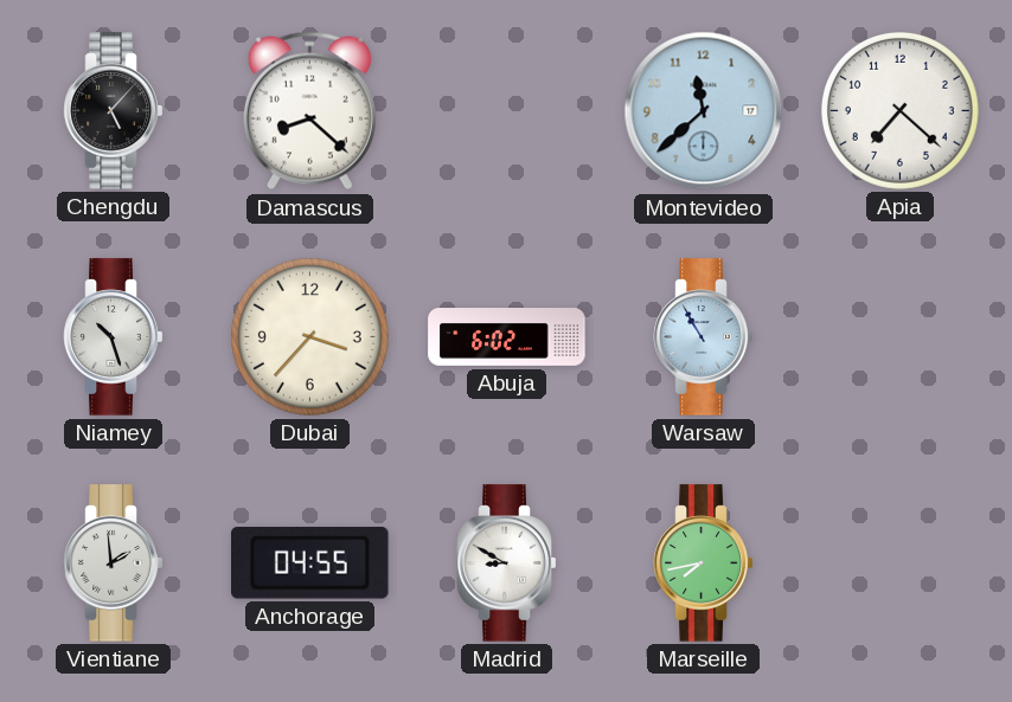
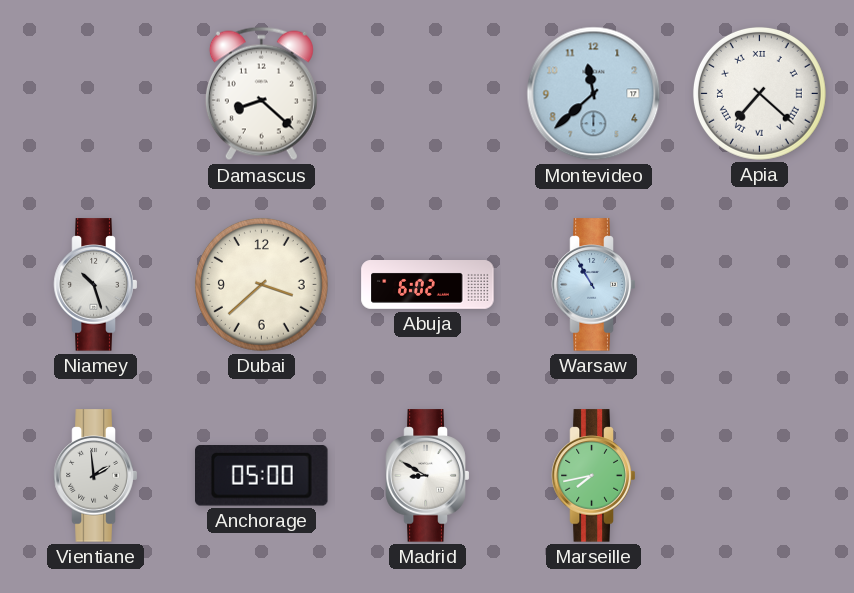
Chengdu: 5:07 -> none (114, 111)
Apia numerals: Arabic -> Roman (759, 93)
Dubai: 3:37 -> 3:38 (261, 284)
Anchorage: 04:55 -> 05:00 (262, 476)
